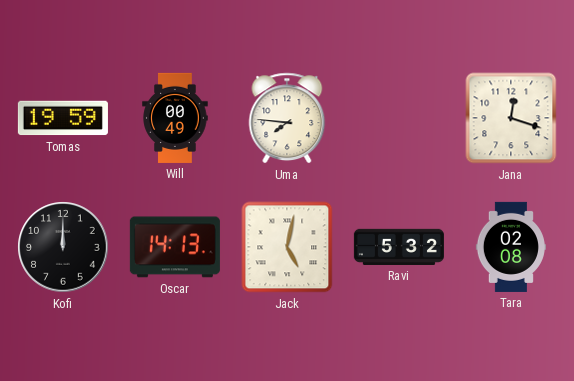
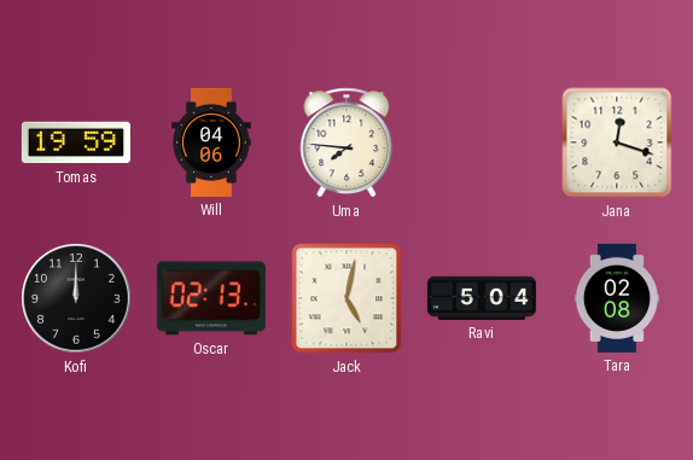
Will: 00:49 -> 04:06 (211, 142)
Oscar: 14:13 -> 02:13 (211, 298)
Ravi: 5:32 -> 5:04 (482, 298)
